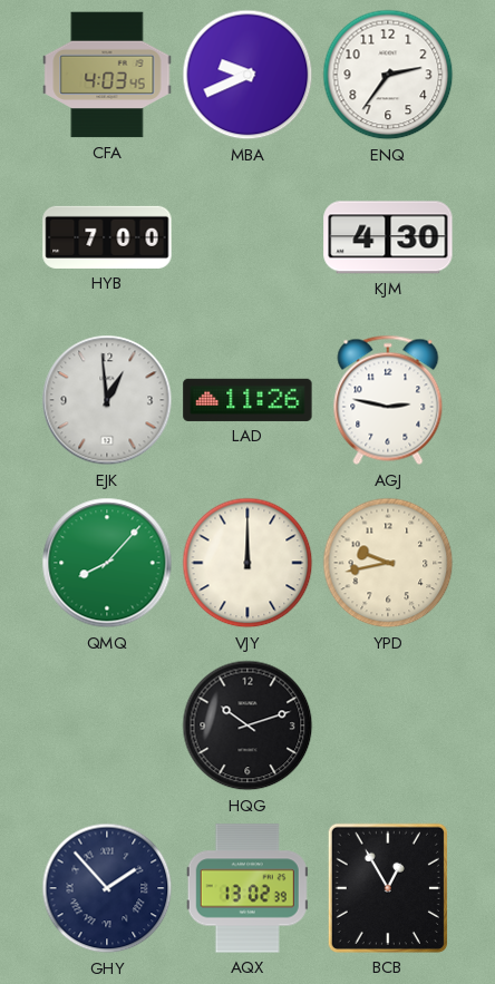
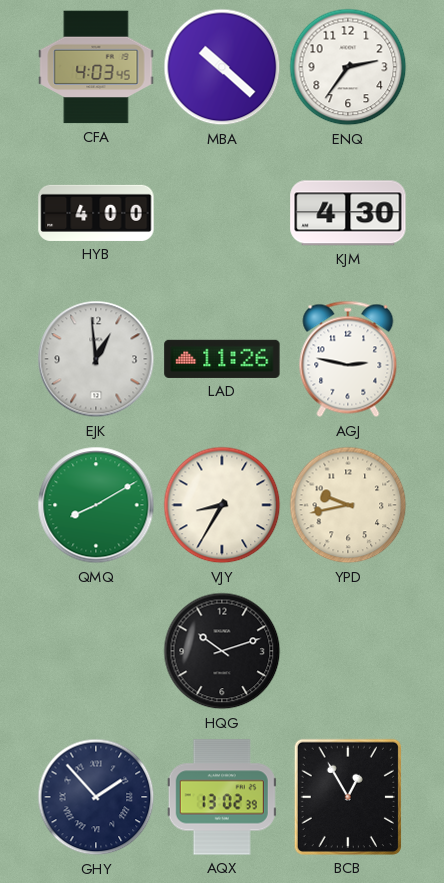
MBA: 9:41 -> 10:22 (222, 67)
HYB: 7:00 -> 4:00 (96, 213)
QMQ: 8:07 -> 8:10 (96, 505)
VJY: 12:00 -> 8:35 (222, 505)
